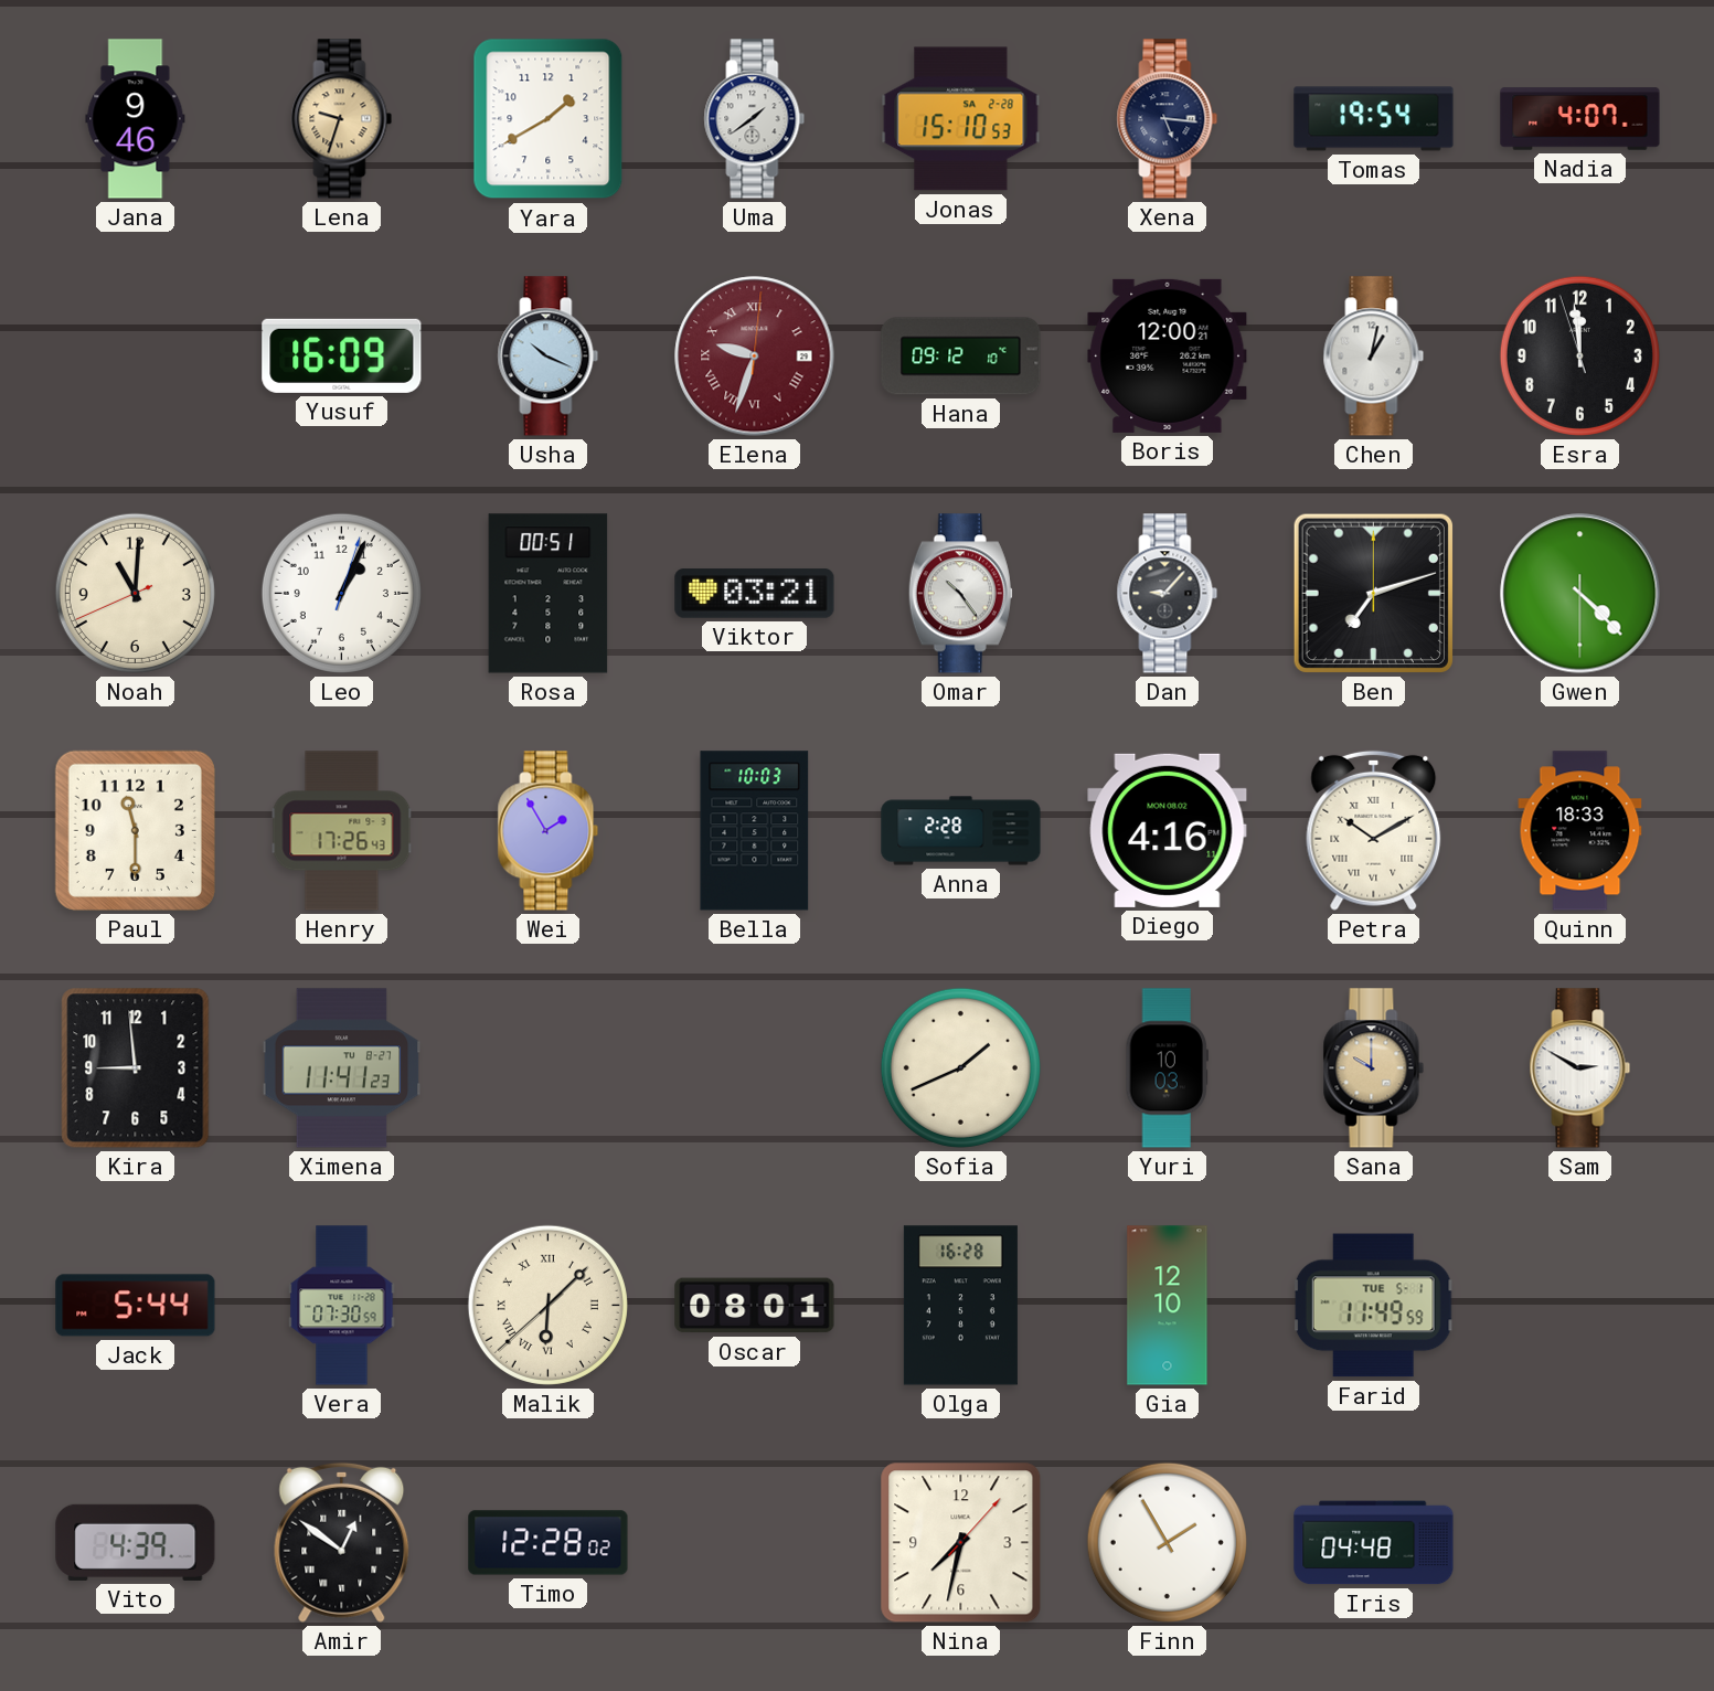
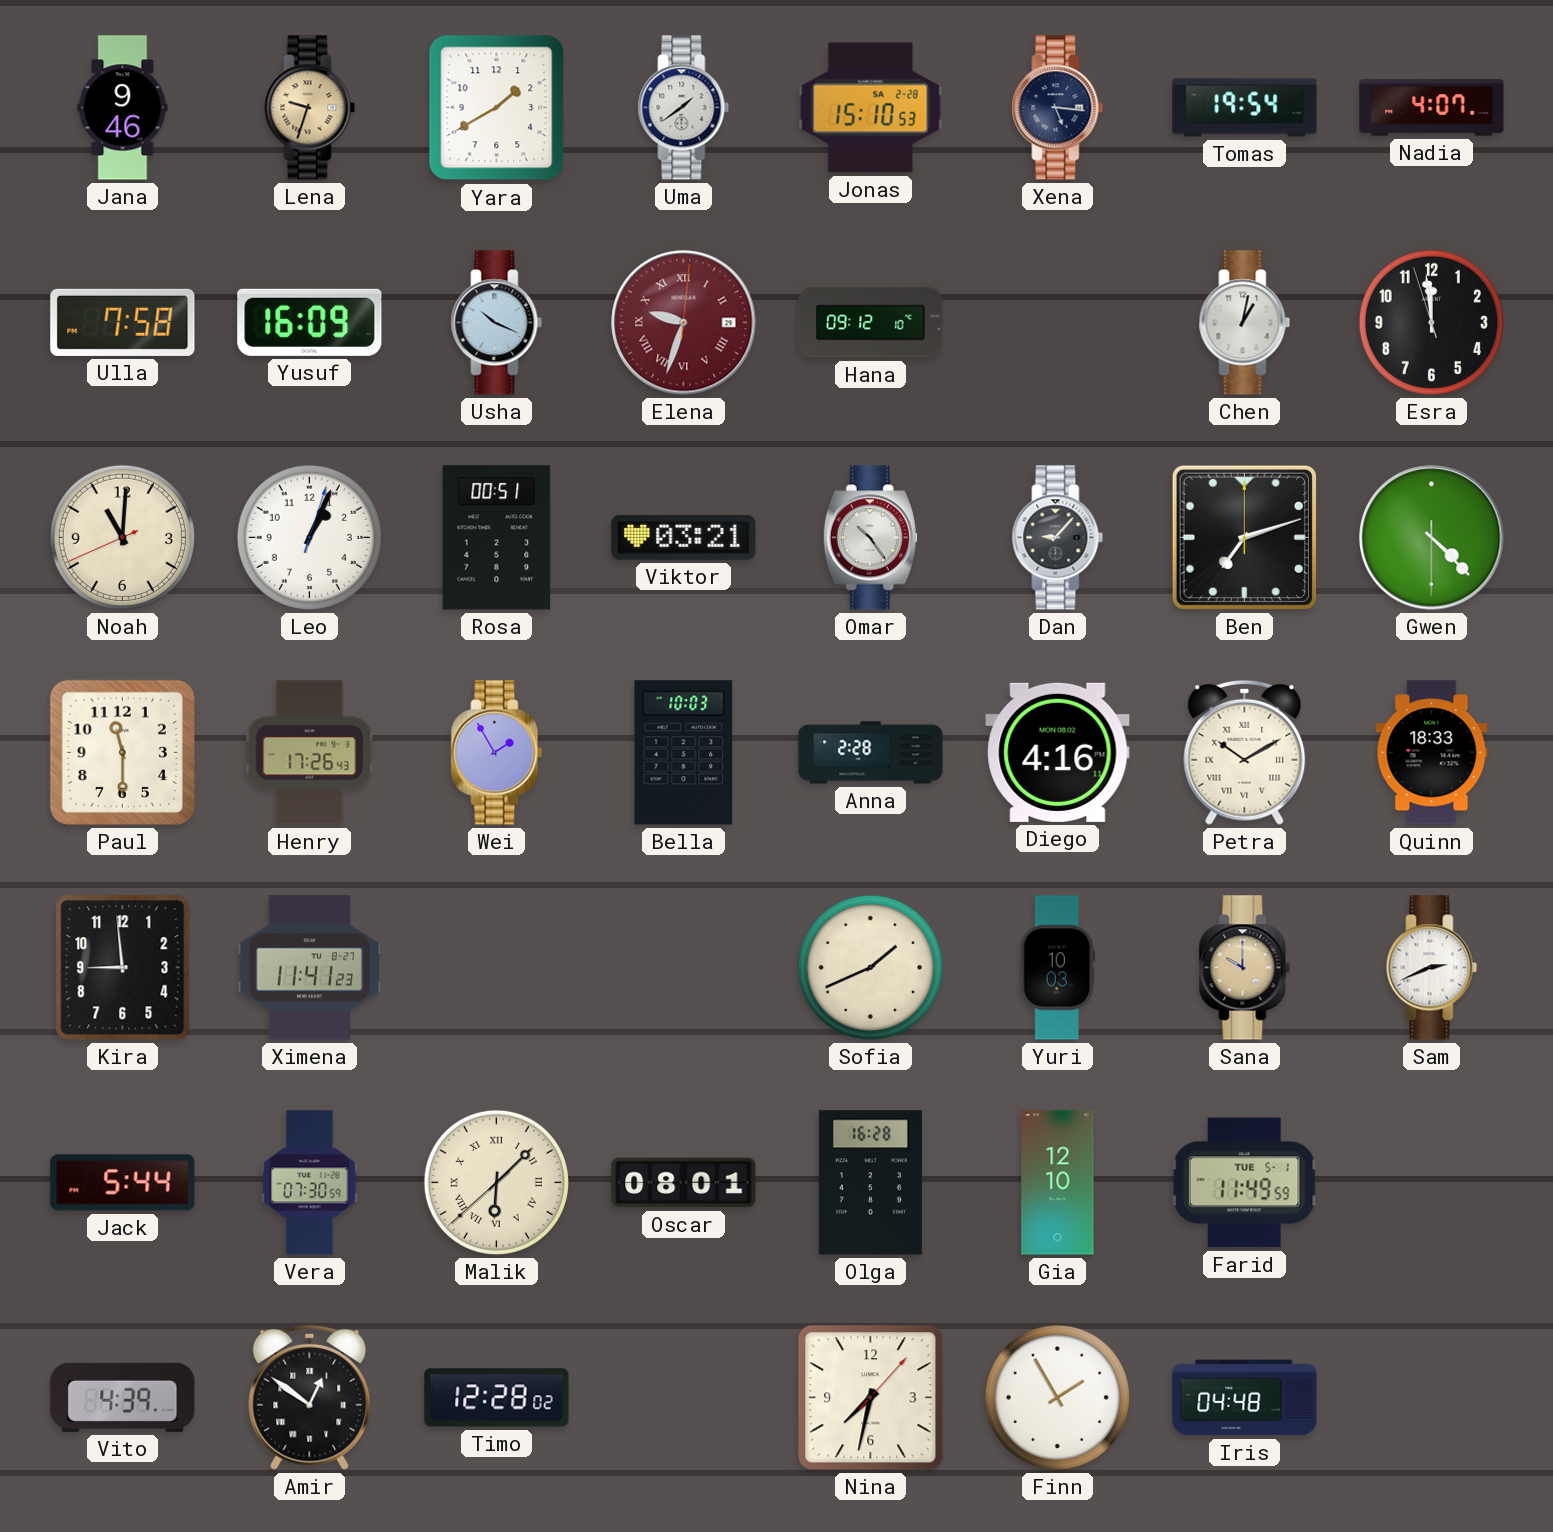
Ulla: none -> 7:58 (123, 322)
Boris: 12:00 -> none (1168, 355)
Sam: 2:50 -> 2:41 (1432, 968)
